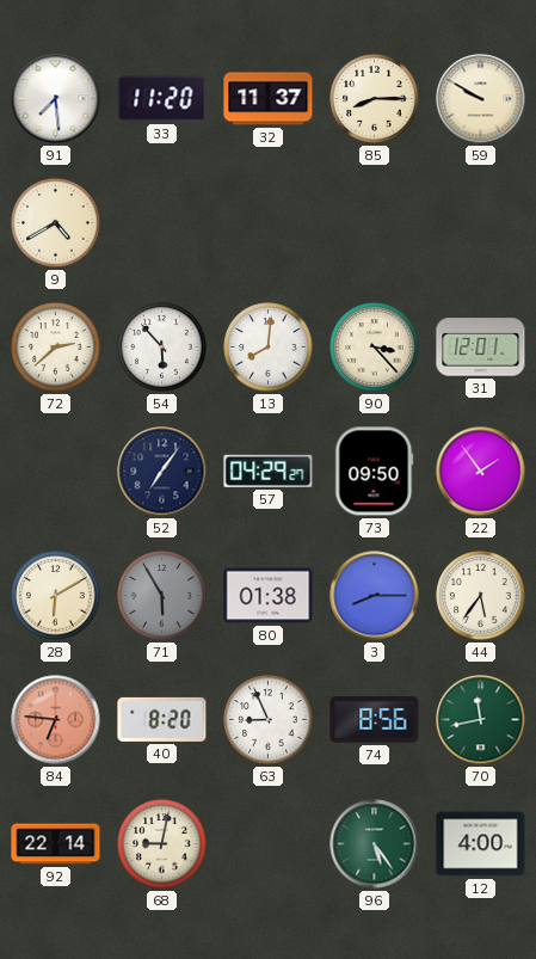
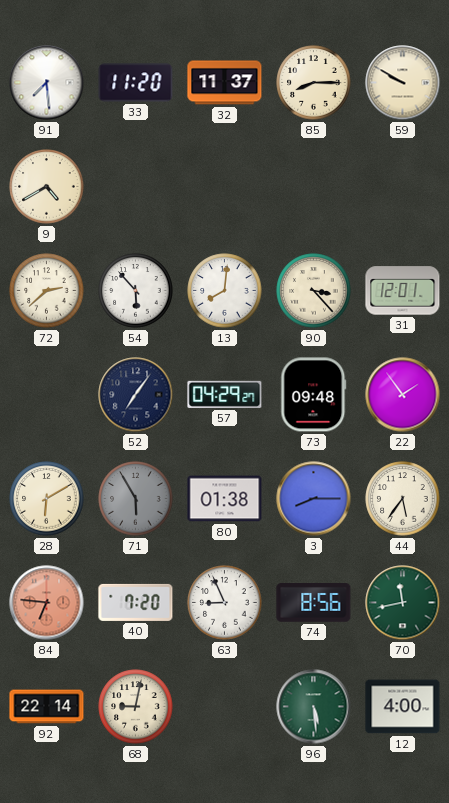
73: 09:50 -> 09:48 (314, 395)
40: 8:20 -> 7:20 (136, 602)
96: 5:24 -> 5:29 (314, 707)
